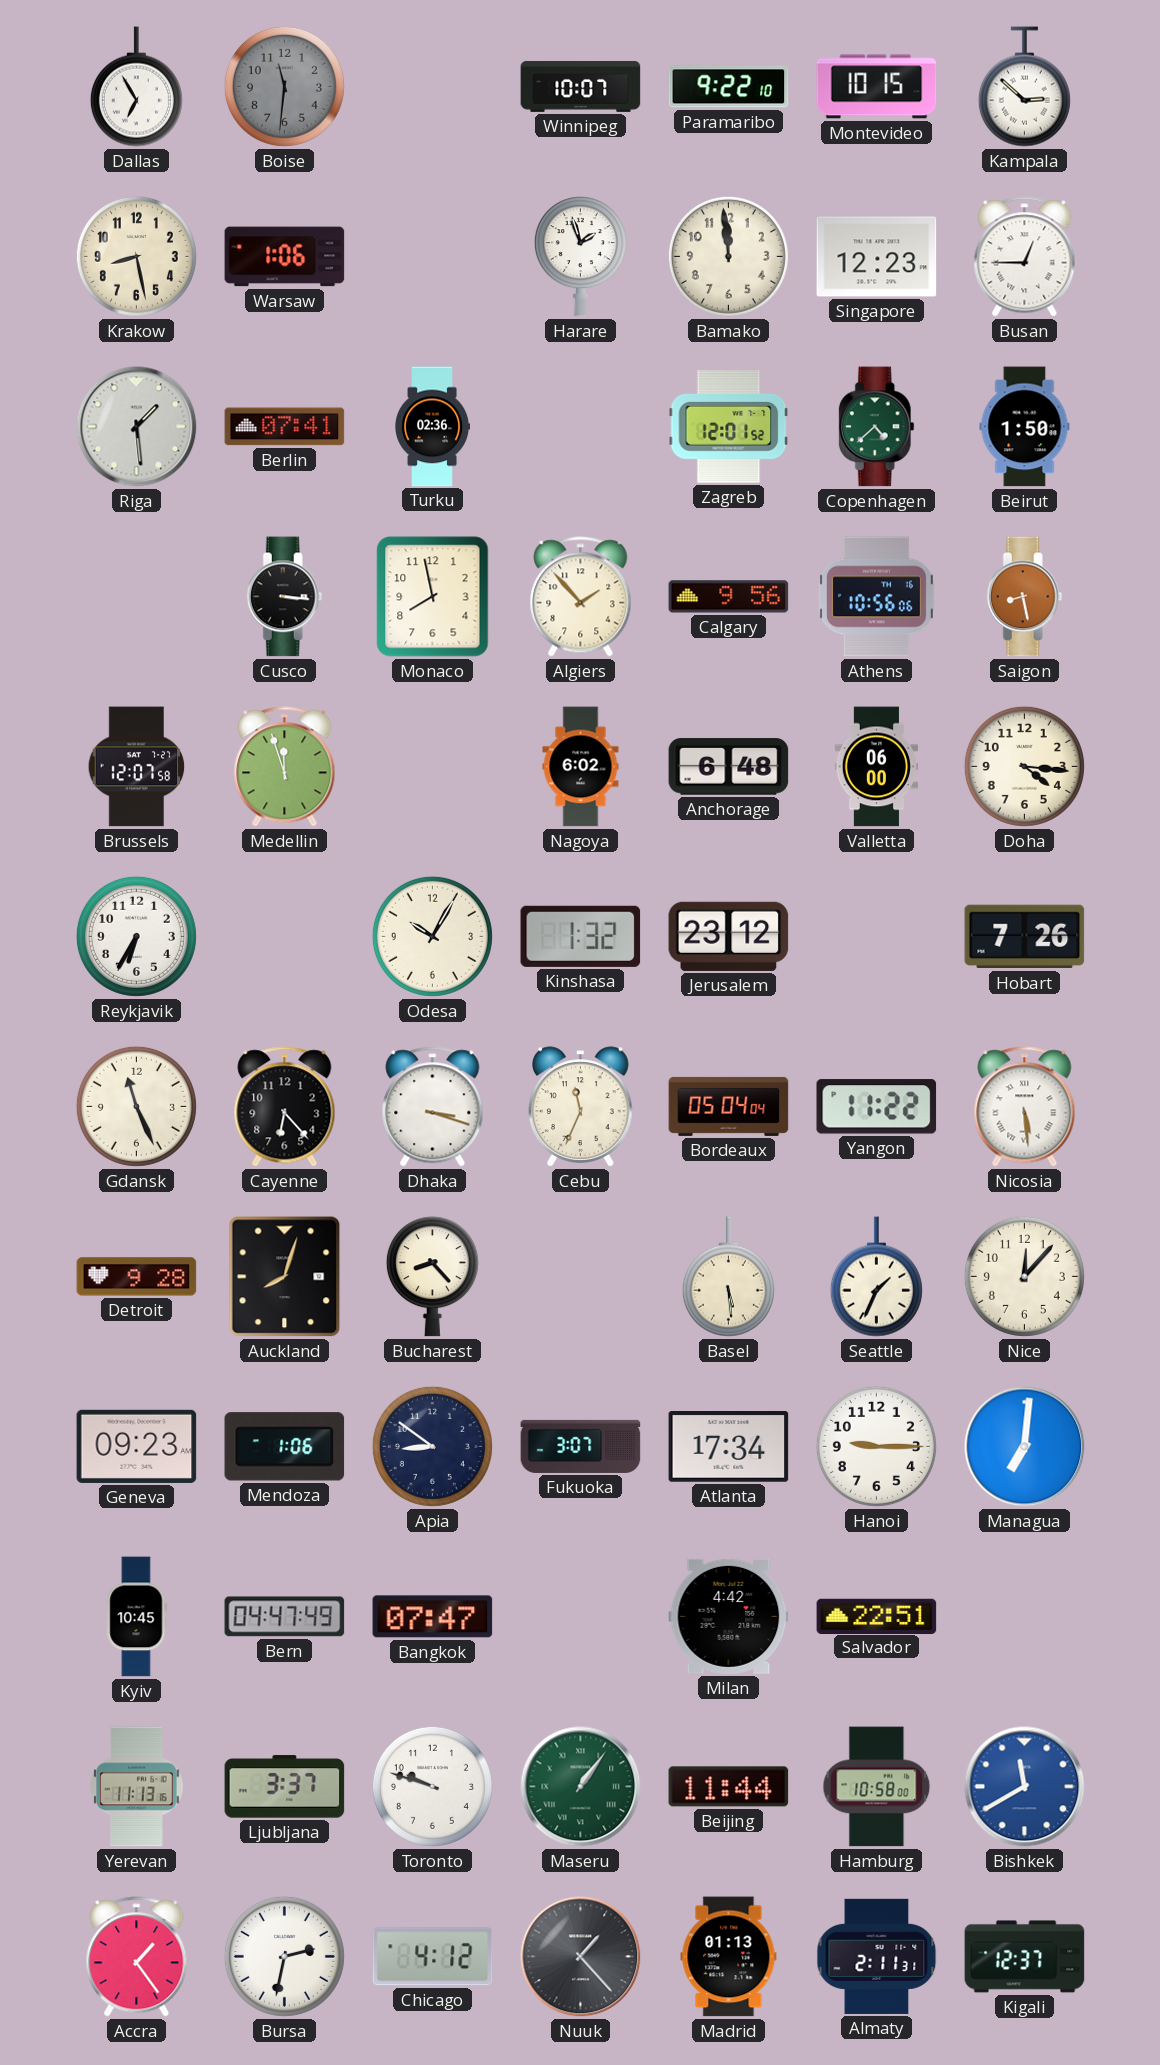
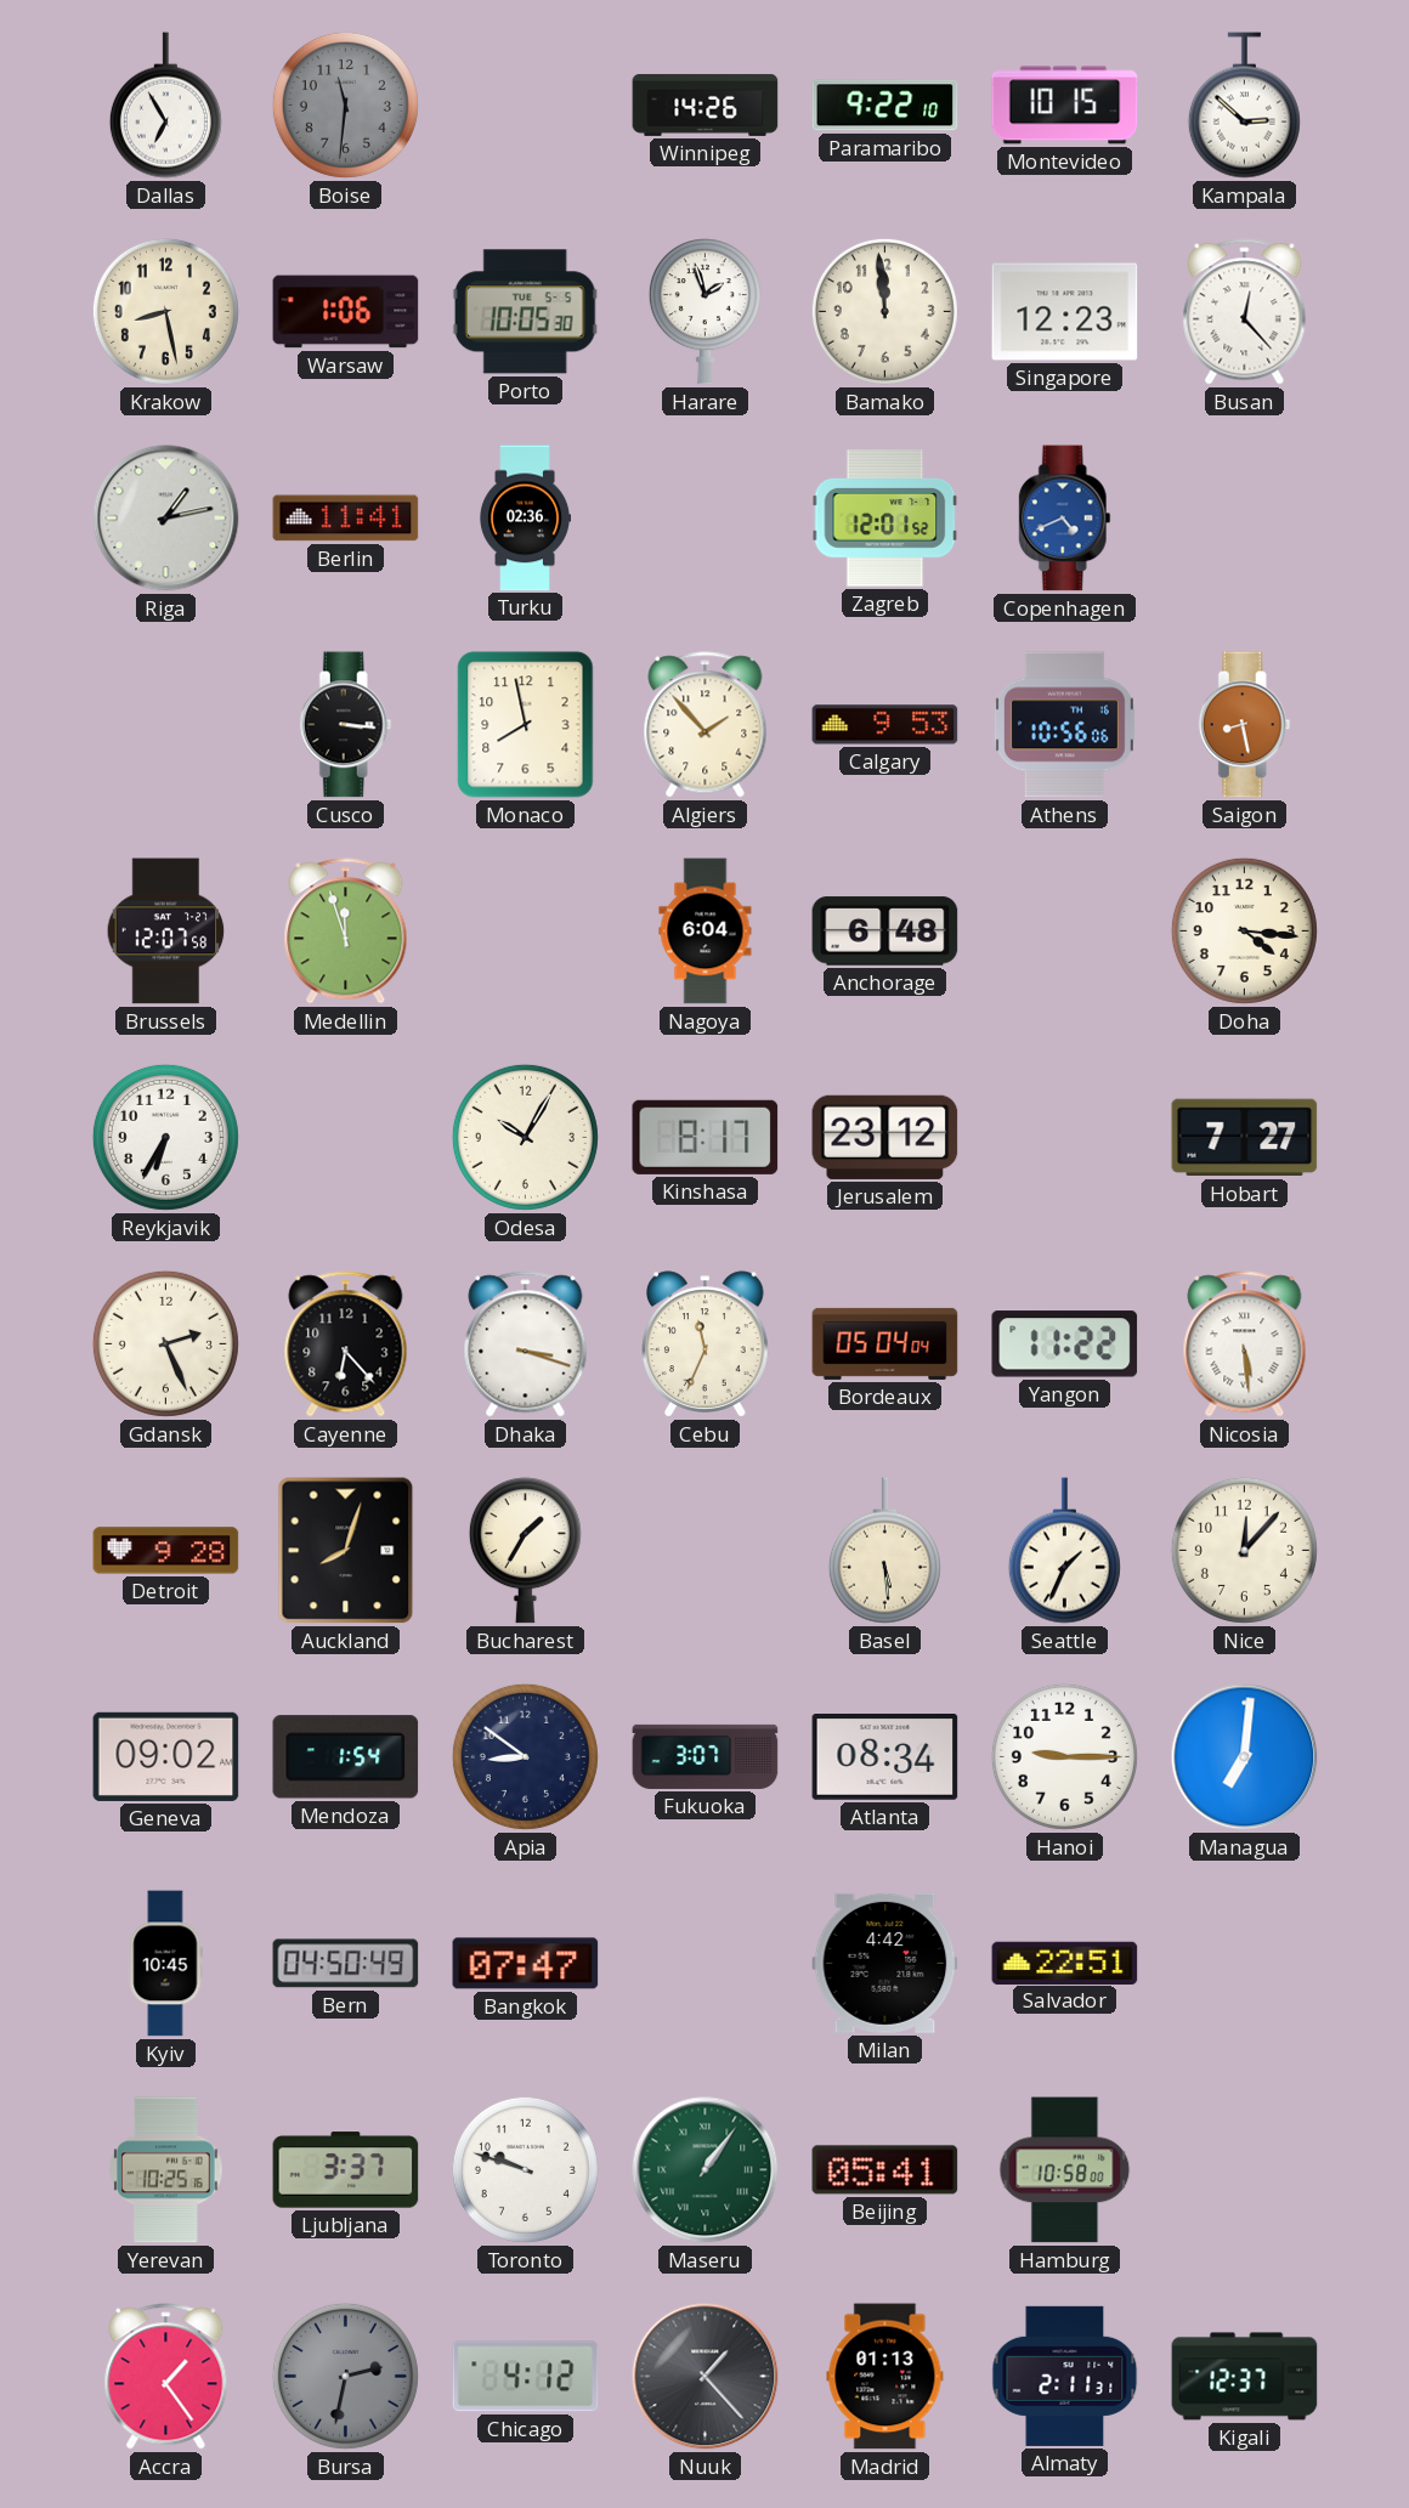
Winnipeg: 10:07 -> 14:26 (706, 104)
Porto: none -> 10:05 (525, 312)
Busan: 12:45 -> 12:23 (1245, 312)
Riga: 1:29 -> 1:13 (166, 519)
Berlin: 07:41 -> 11:41 (346, 519)
Copenhagen: 4:38 -> 4:41 (1064, 519)
Copenhagen dial: green -> blue (1064, 519)
Beirut: 1:50 -> none (1025, 427)
Calgary: 9:56 -> 9:53 (885, 725)
Nagoya: 6:02 -> 6:04 (706, 932)
Valletta: 06:00 -> none (876, 767)
Kinshasa: 1:32 -> 8:17 (706, 1137)
Hobart: 7:26 -> 7:27 (1245, 1138)
Gdansk: 11:26 -> 2:26 (165, 1343)
Bucharest: 8:23 -> 1:35 (525, 1551)
Geneva: 09:23 -> 09:02 (166, 1756)
Mendoza: 1:06 -> 1:54 (346, 1757)
Atlanta: 17:34 -> 08:34 (885, 1757)
Bern: 04:47 -> 04:50 (346, 1964)
Yerevan: 11:13 -> 10:25 (166, 2170)
Beijing: 11:44 -> 05:41 (885, 2170)
Bishkek: 11:40 -> none (1025, 1787)
Bursa dial: white -> grey (345, 2376)
